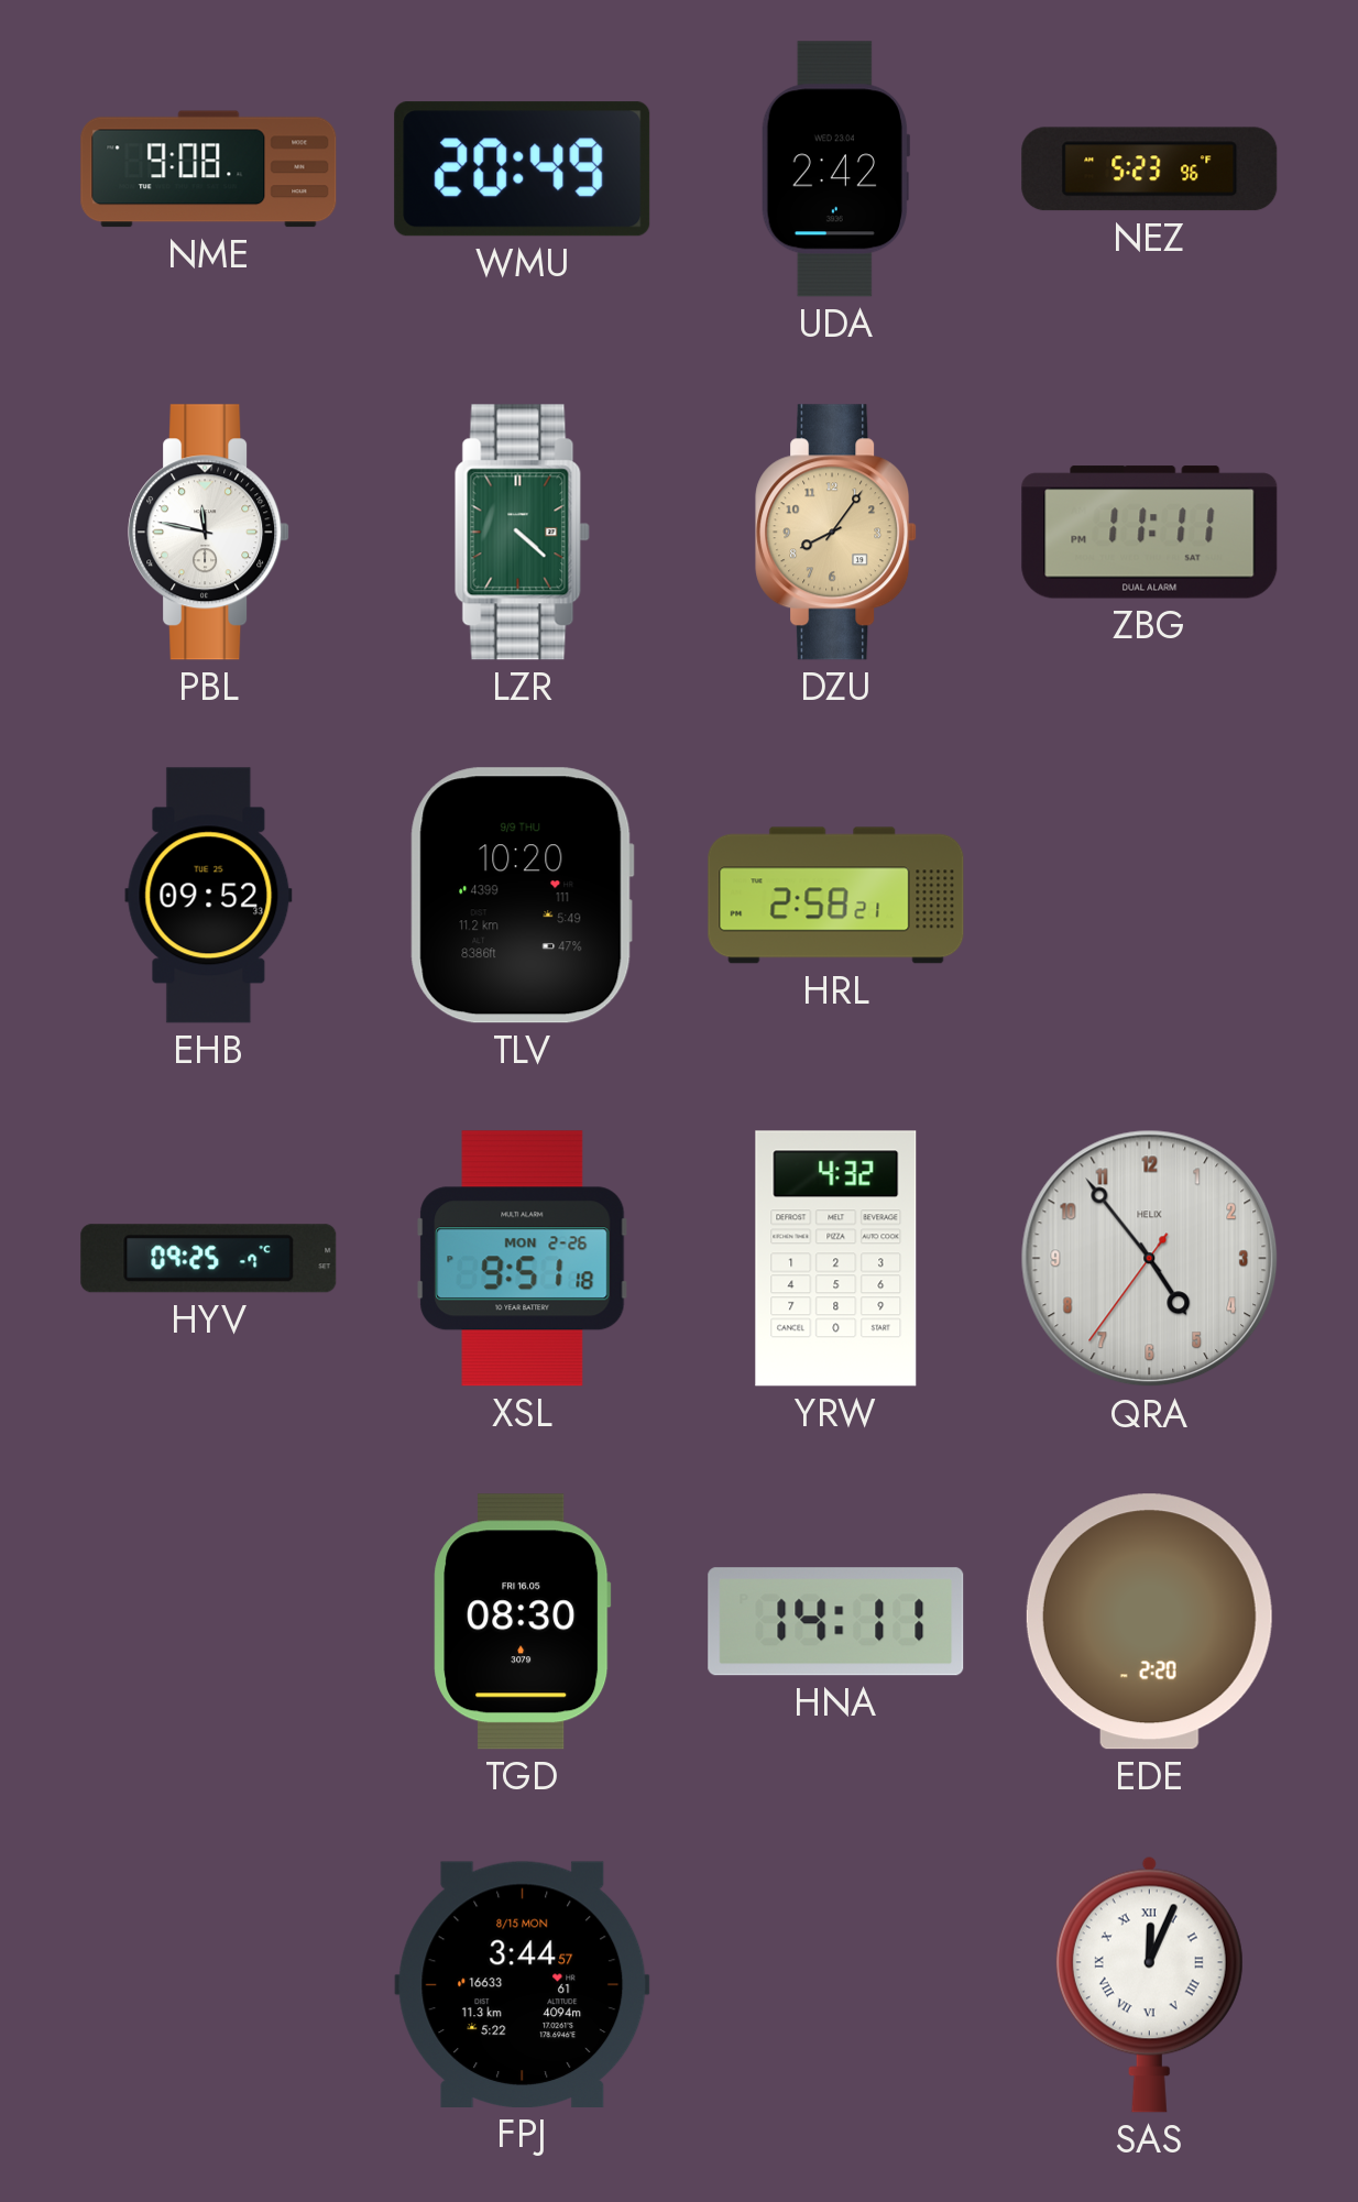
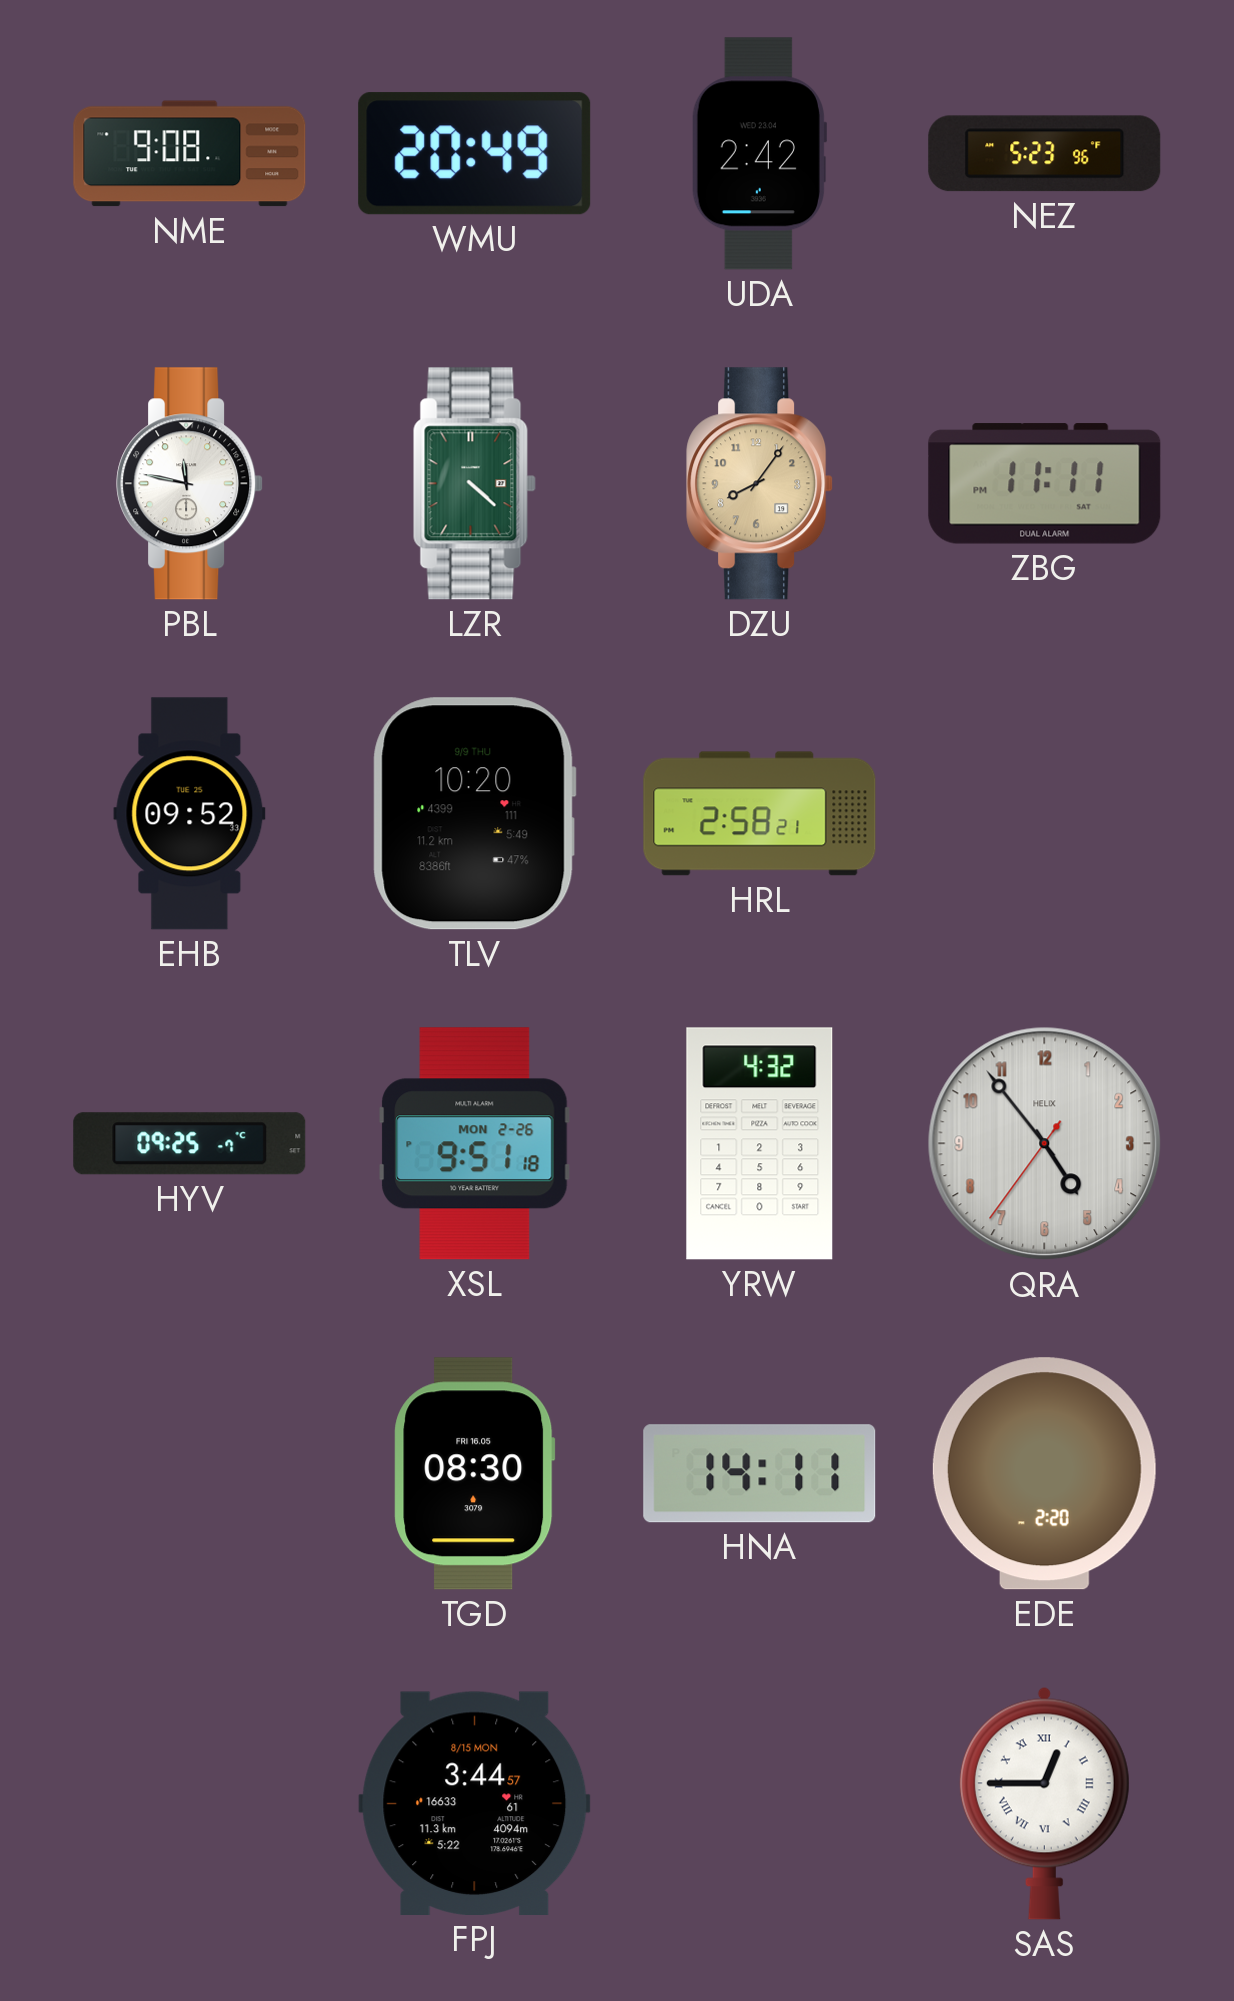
SAS: 12:04 -> 12:45 (1044, 1803)
